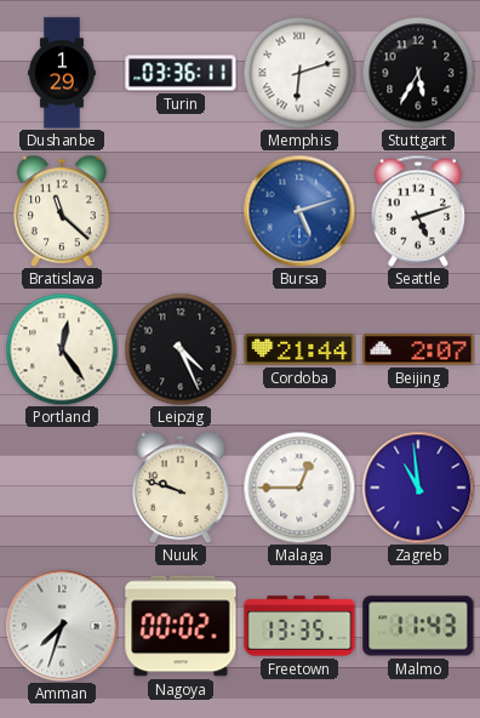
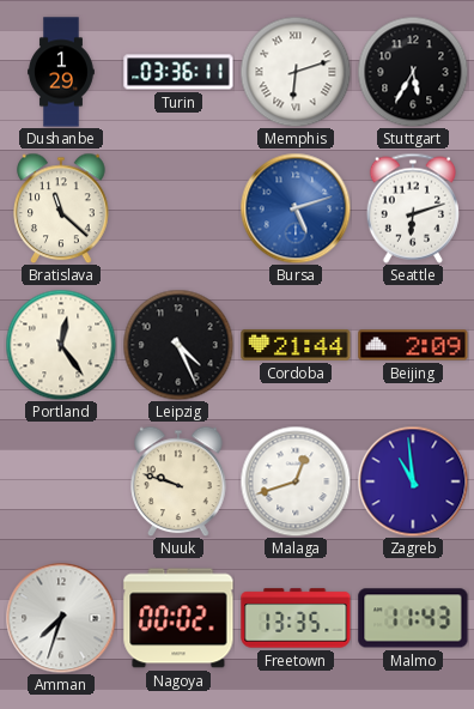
Seattle: 5:12 -> 6:12 (413, 208)
Beijing: 2:07 -> 2:09 (413, 345)
Malaga: 12:45 -> 12:42 (296, 481)
